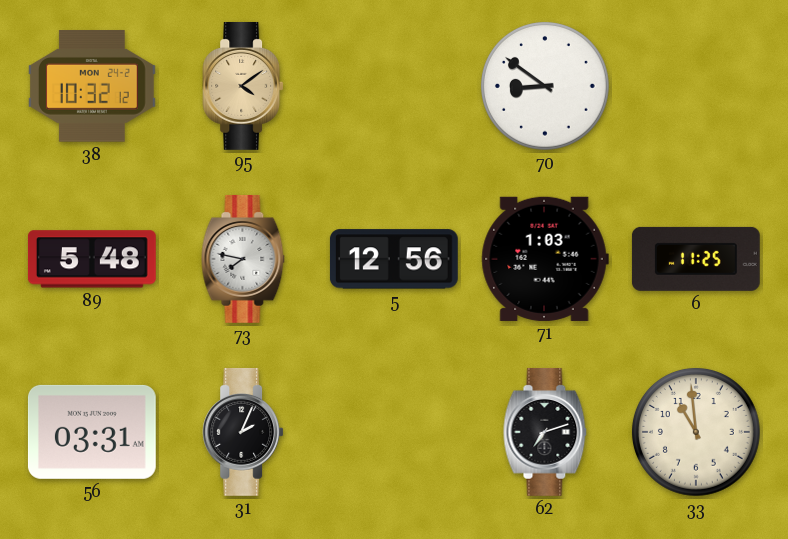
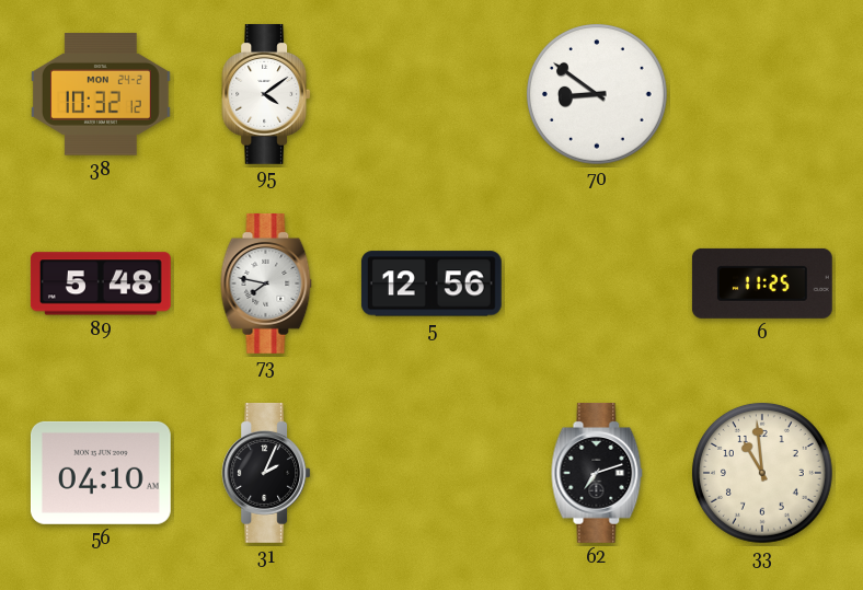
95 dial: champagne -> white (266, 94)
71: 1:03 -> none (545, 259)
56: 03:31 -> 04:10 (101, 473)
